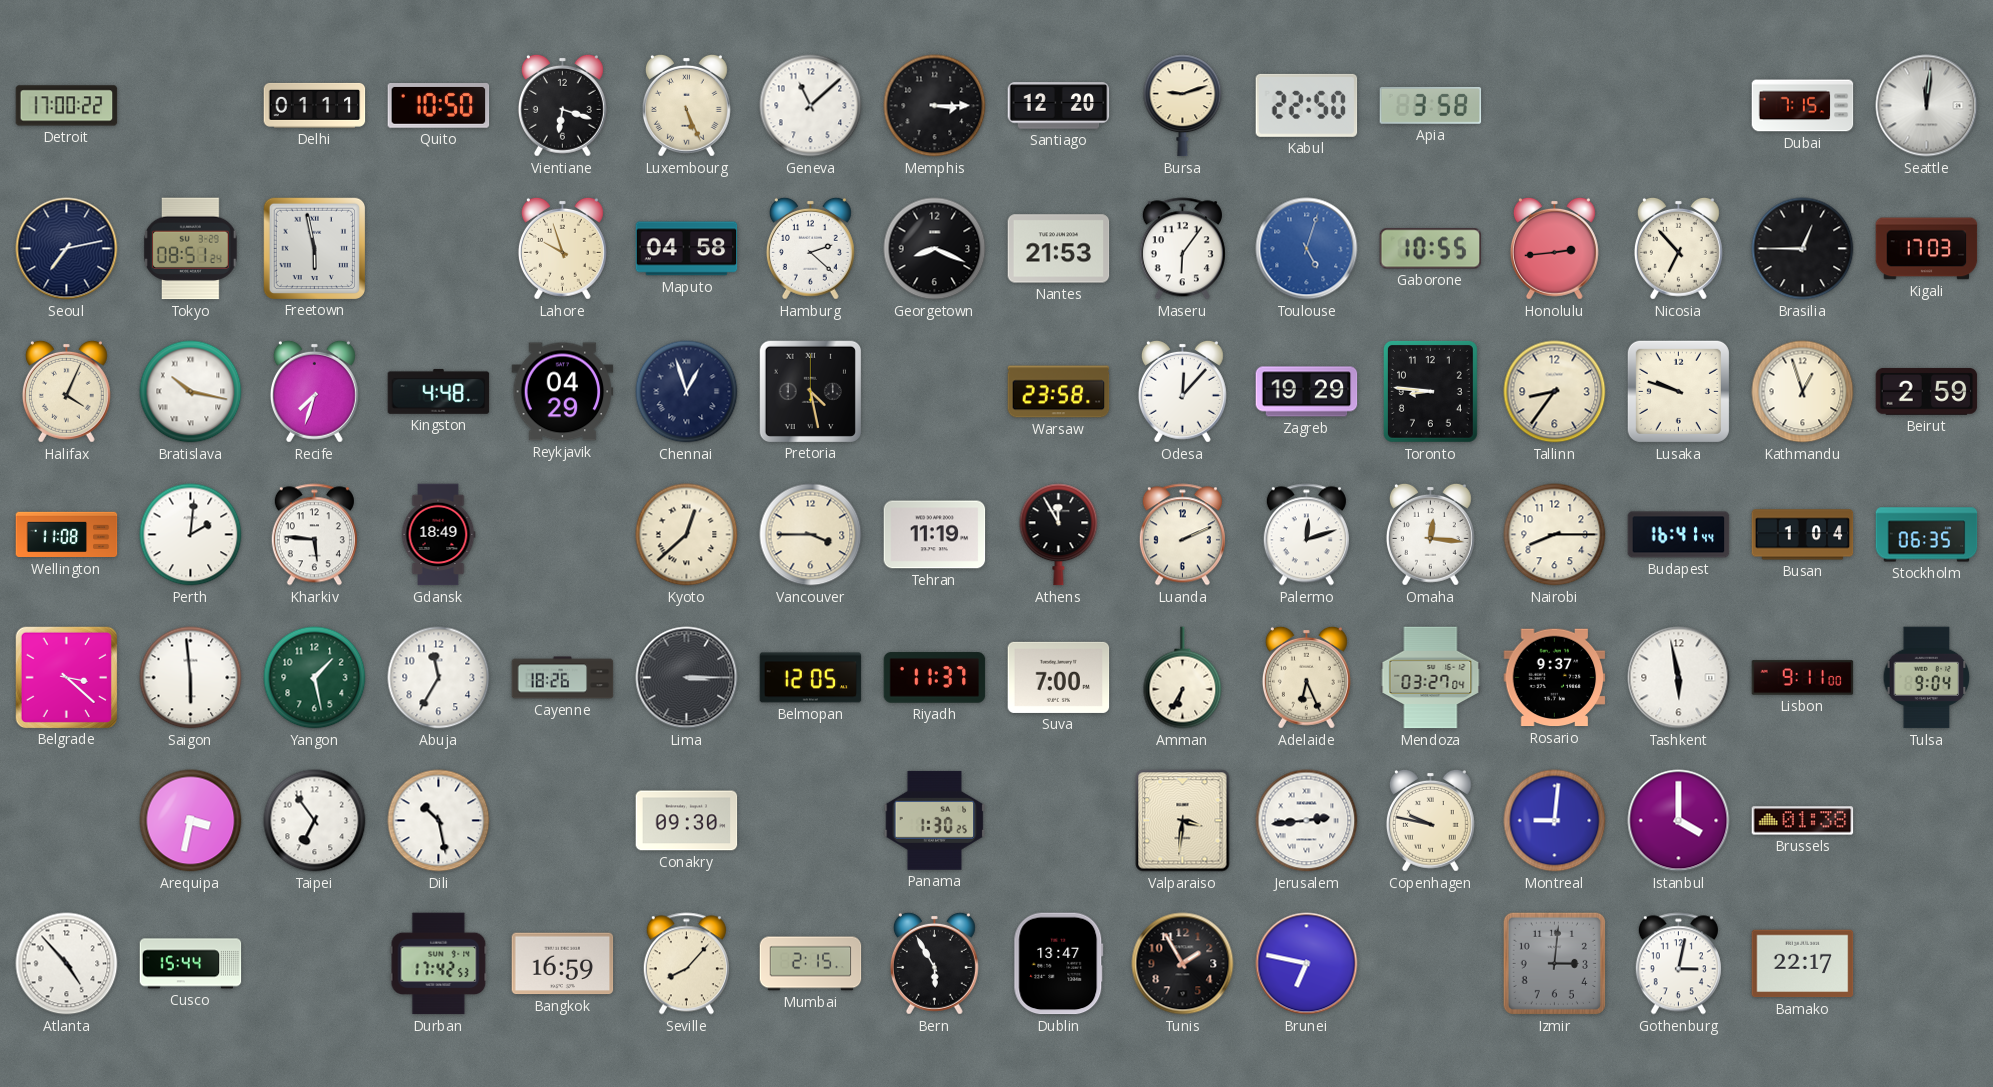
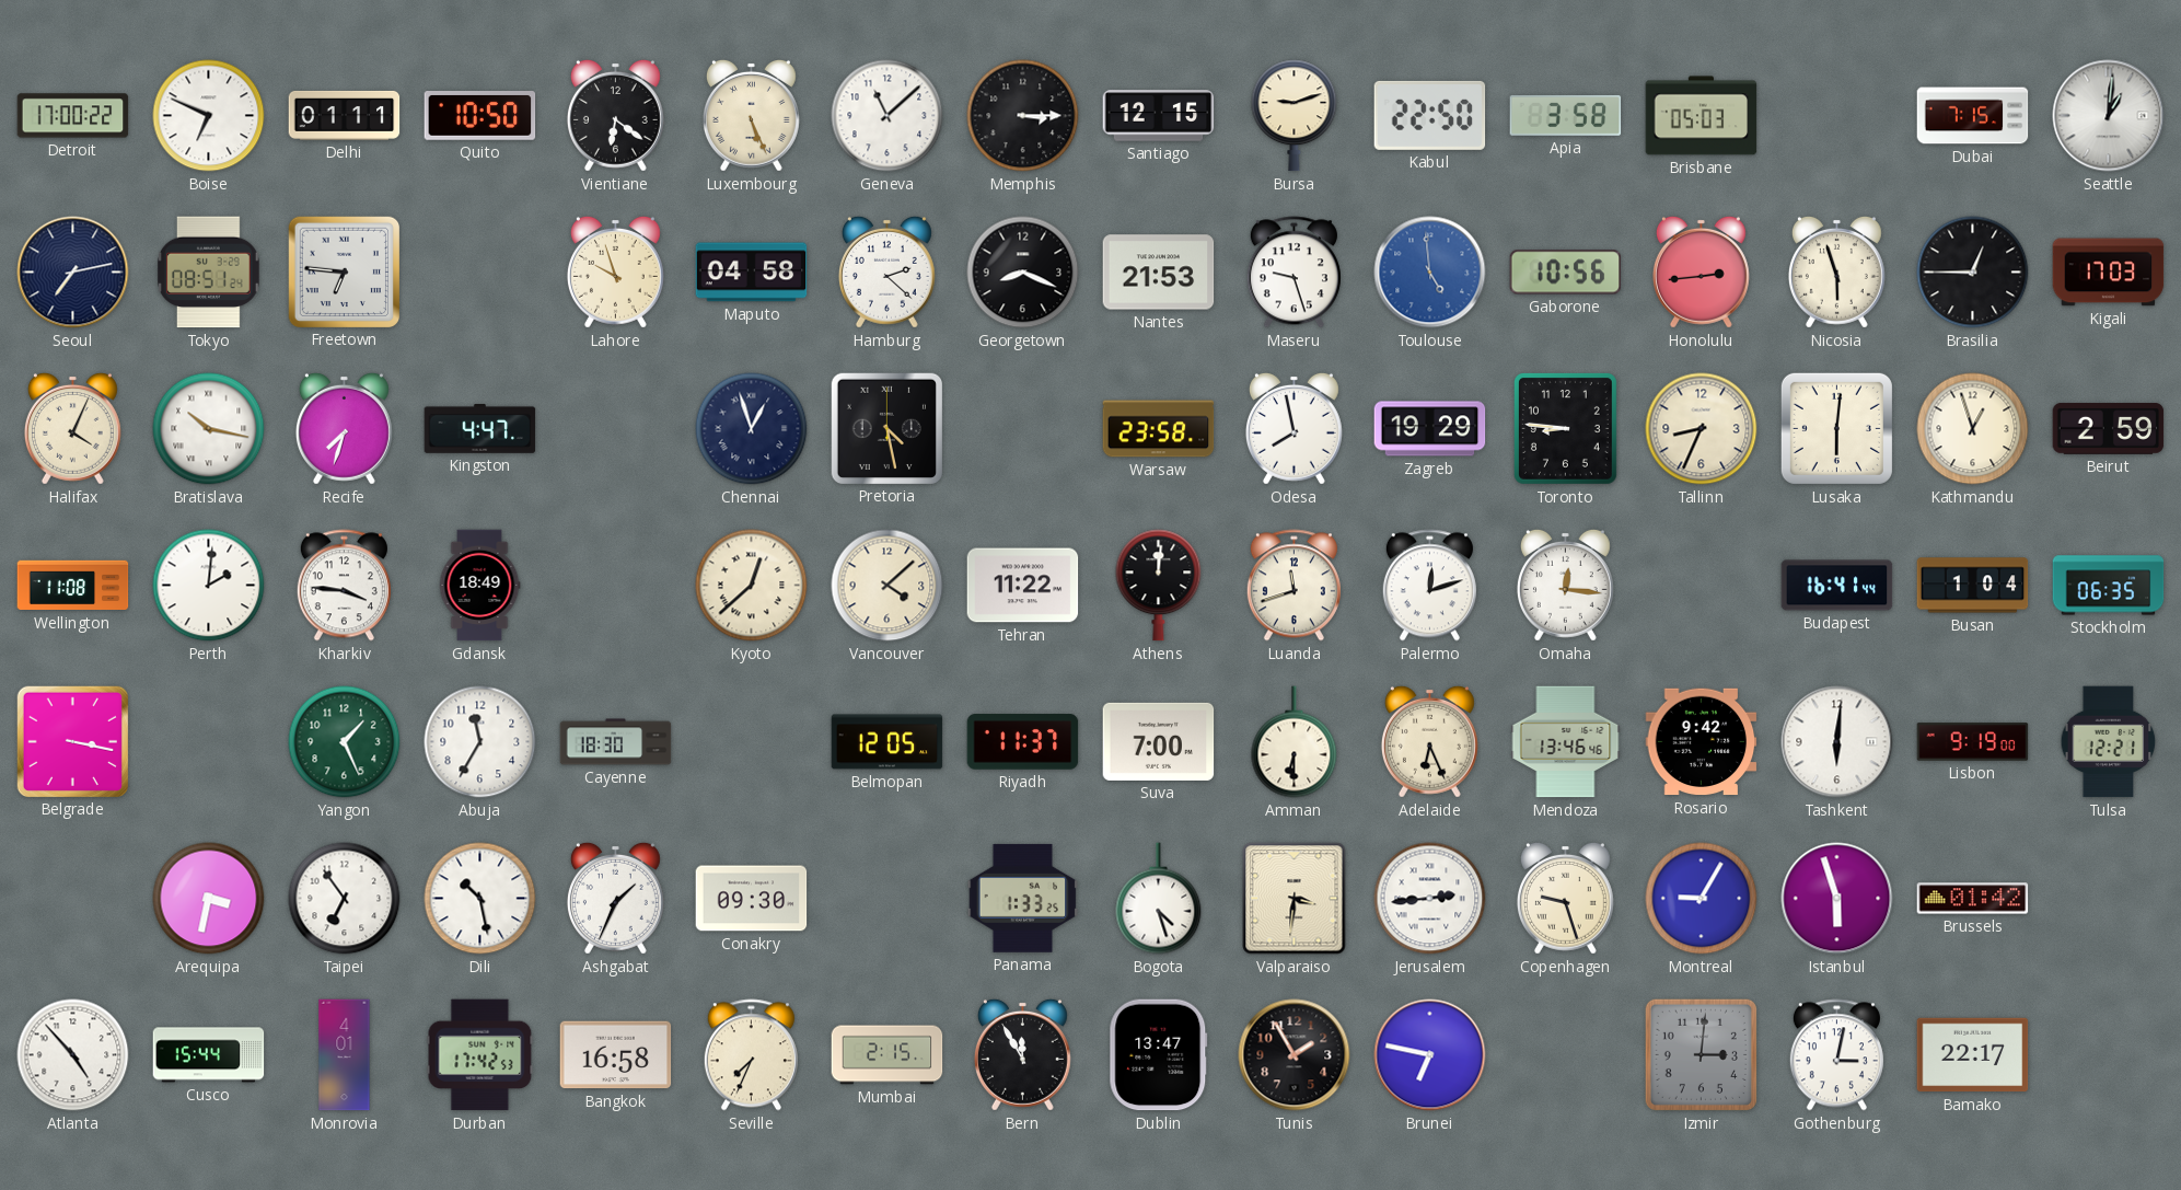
Boise: none -> 6:49 (209, 116)
Vientiane: 6:18 -> 6:21 (615, 115)
Santiago: 12:20 -> 12:15 (1159, 116)
Brisbane: none -> 05:03 (1702, 116)
Seattle: 12:01 -> 1:01 (2109, 116)
Freetown: 5:58 -> 6:46 (344, 271)
Maseru: 6:06 -> 9:27 (1293, 273)
Toulouse: 5:03 -> 4:59 (1430, 273)
Gaborone: 10:55 -> 10:56 (1566, 273)
Nicosia: 6:53 -> 5:57 (1836, 271)
Kingston: 4:48 -> 4:47 (480, 428)
Reykjavik: 04:29 -> none (563, 392)
Odesa: 12:07 -> 7:58 (1293, 428)
Tallinn: 8:36 -> 8:34 (1702, 429)
Lusaka: 9:48 -> 6:01 (1836, 428)
Kharkiv: 5:46 -> 3:46 (344, 586)
Vancouver: 3:45 -> 4:08 (888, 586)
Tehran: 11:19 -> 11:22 (1023, 586)
Athens: 11:55 -> 12:01 (1159, 586)
Luanda: 2:11 -> 11:42 (1293, 586)
Nairobi: 8:15 -> none (1555, 535)
Belgrade: 3:22 -> 3:17 (72, 741)
Saigon: 5:59 -> none (191, 678)
Yangon: 1:28 -> 1:26 (345, 742)
Cayenne: 18:26 -> 18:30 (616, 742)
Lima: 3:15 -> none (687, 678)
Amman: 6:35 -> 6:30 (1295, 742)
Mendoza: 03:27 -> 13:46 (1566, 742)
Rosario: 9:37 -> 9:42 (1702, 742)
Tashkent: 5:58 -> 6:01 (1837, 742)
Lisbon: 9:11 -> 9:19 (1973, 742)
Tulsa: 9:04 -> 12:21 (2109, 742)
Ashgabat: none -> 1:34 (615, 898)
Panama: 1:30 -> 1:33 (1023, 898)
Bogota: none -> 4:27 (1159, 899)
Copenhagen: 9:47 -> 9:27 (1565, 898)
Montreal: 9:01 -> 9:05 (1702, 899)
Istanbul: 4:00 -> 5:57 (1837, 899)
Brussels: 01:38 -> 01:42 (1973, 899)
Monrovia: none -> 4:01 (345, 1055)
Bangkok: 16:59 -> 16:58 (616, 1055)
Seville: 8:07 -> 7:34 (751, 1055)
Bern: 5:55 -> 11:55 (1022, 1054)
